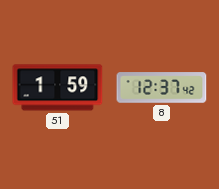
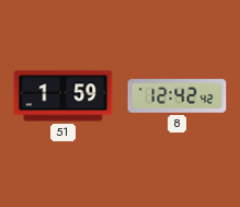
8: 12:37 -> 12:42 (178, 96)
